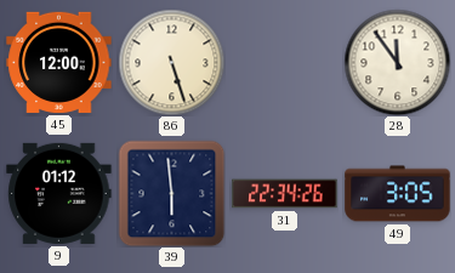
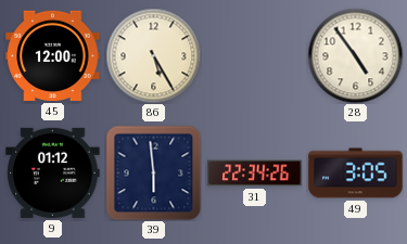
86: 5:27 -> 5:25 (153, 55)
28: 11:54 -> 4:54 (355, 55)
